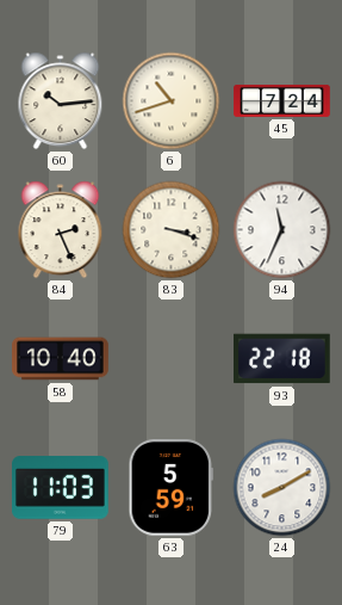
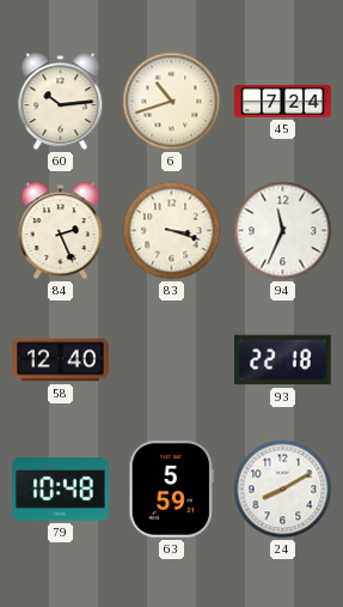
58: 10:40 -> 12:40 (61, 360)
79: 11:03 -> 10:48 (61, 490)
